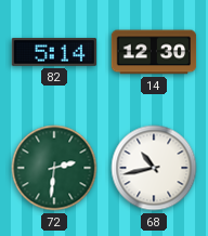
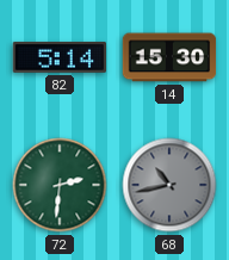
14: 12:30 -> 15:30 (169, 57)
68 dial: white -> grey (169, 185)
